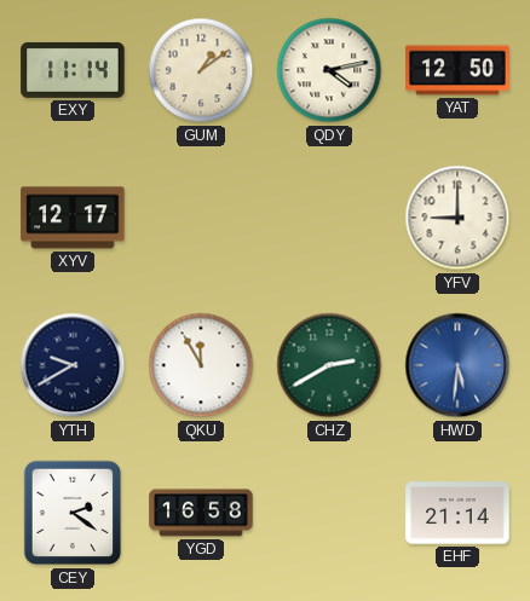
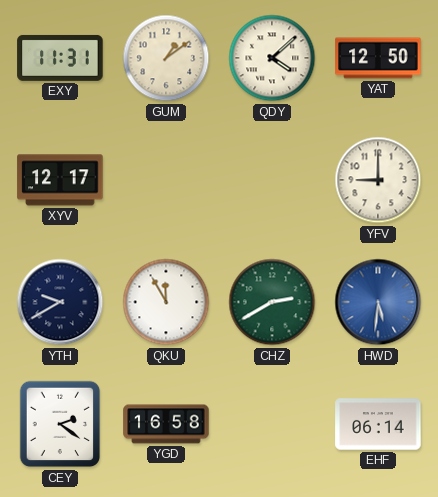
EXY: 11:14 -> 11:31 (60, 58)
QDY: 4:13 -> 4:08 (272, 58)
EHF: 21:14 -> 06:14 (378, 424)
